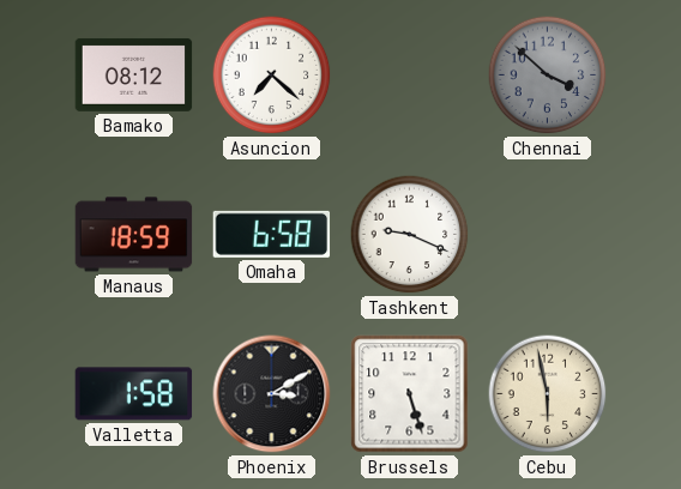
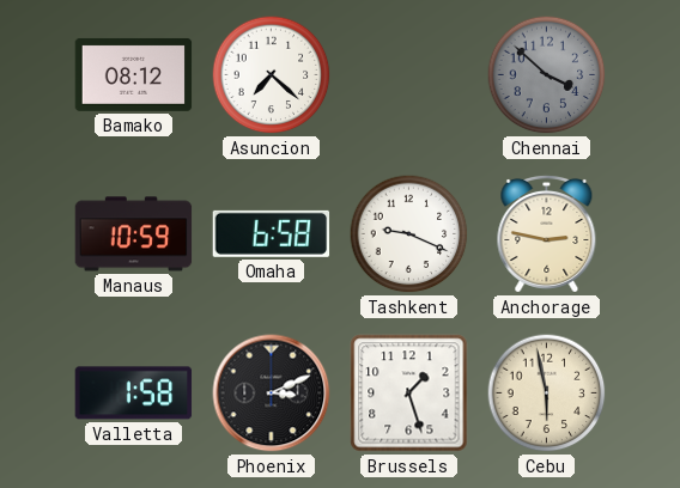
Manaus: 18:59 -> 10:59 (134, 234)
Anchorage: none -> 2:47 (547, 233)
Phoenix: 3:10 -> 3:11 (272, 394)
Brussels: 5:27 -> 1:27 (409, 394)
